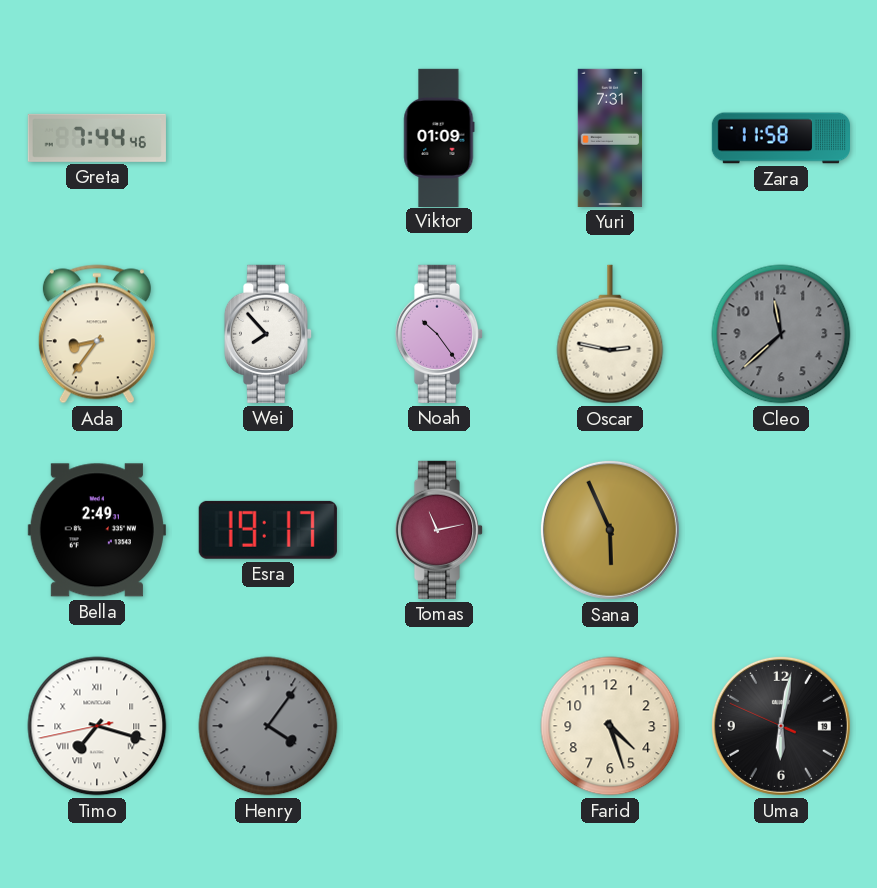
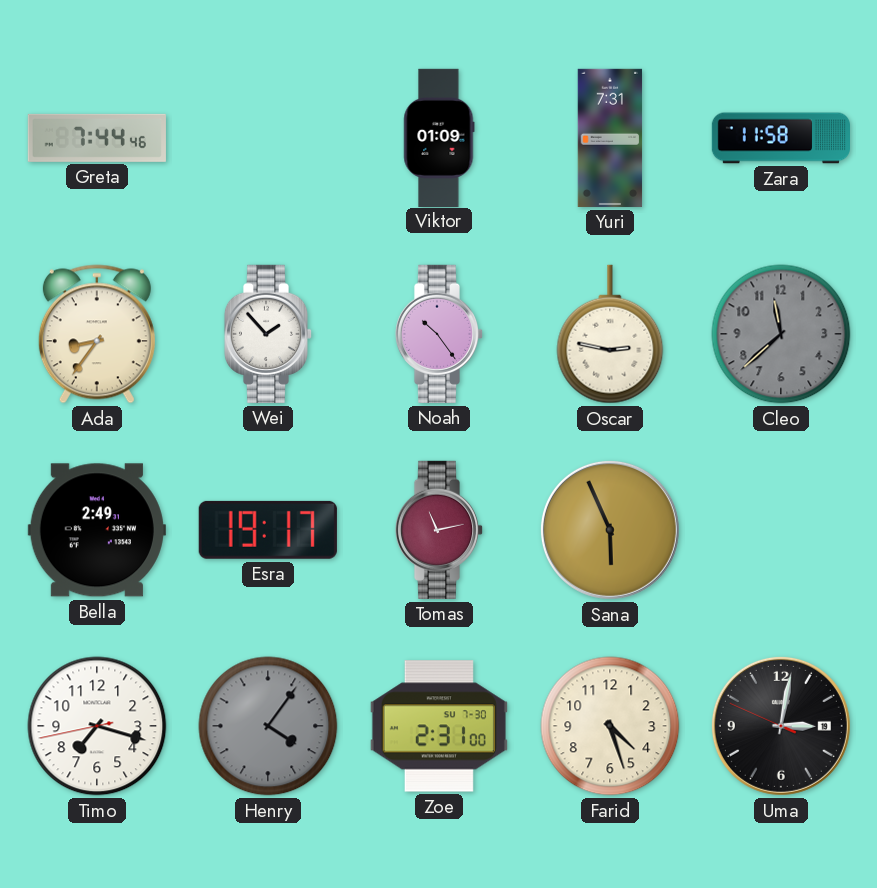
Wei: 7:53 -> 1:53 (268, 334)
Timo numerals: Roman -> Arabic (97, 726)
Zoe: none -> 2:31 (439, 726)
Uma: 6:01 -> 3:01 (781, 726)
